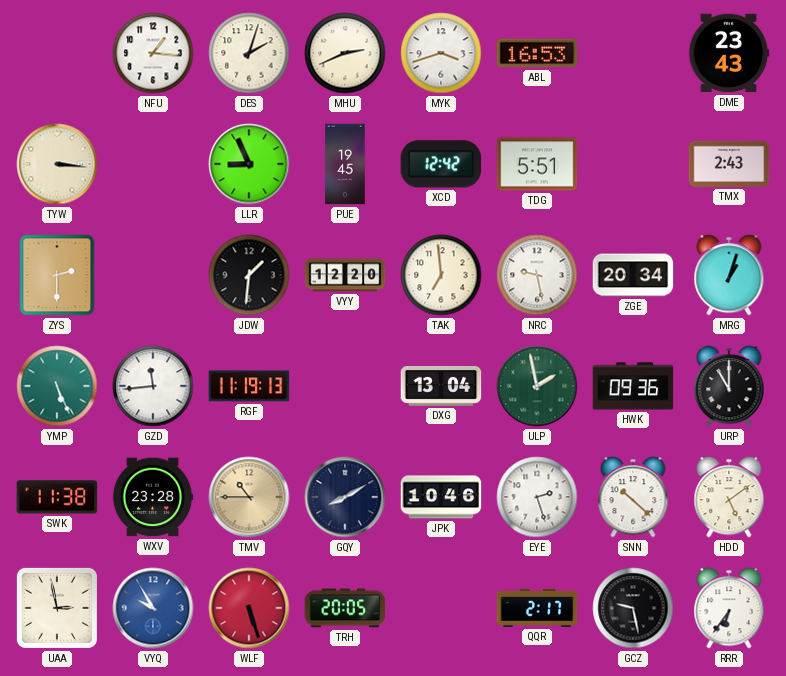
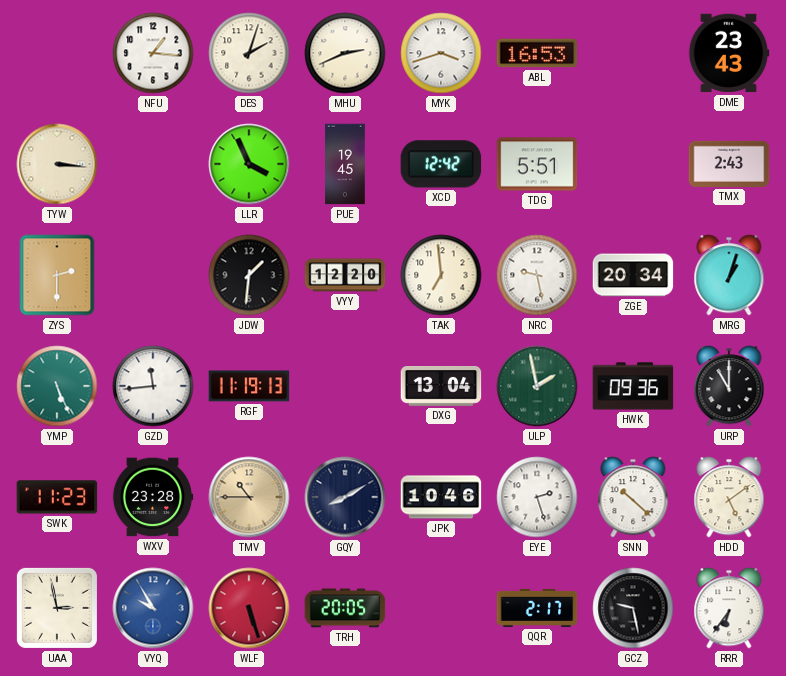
LLR: 8:56 -> 3:56 (249, 164)
SWK: 11:38 -> 11:23 (57, 497)
